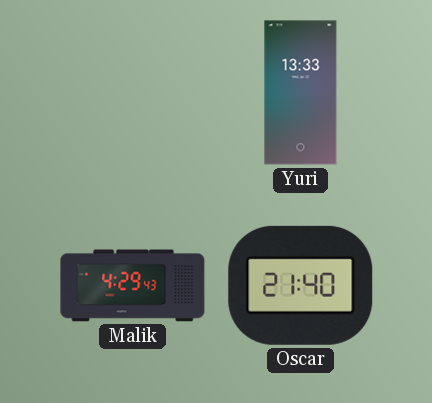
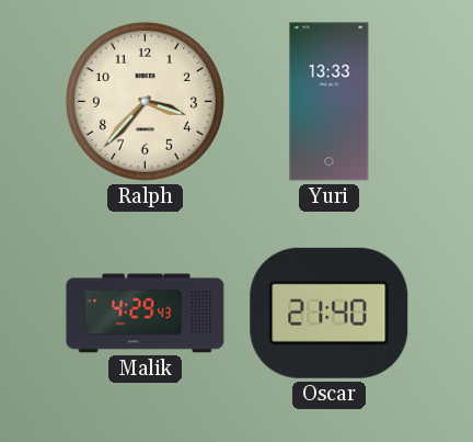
Ralph: none -> 3:37 (145, 101)
